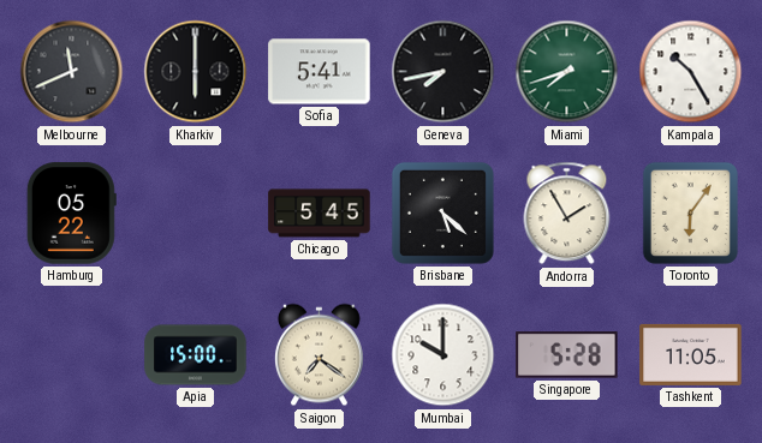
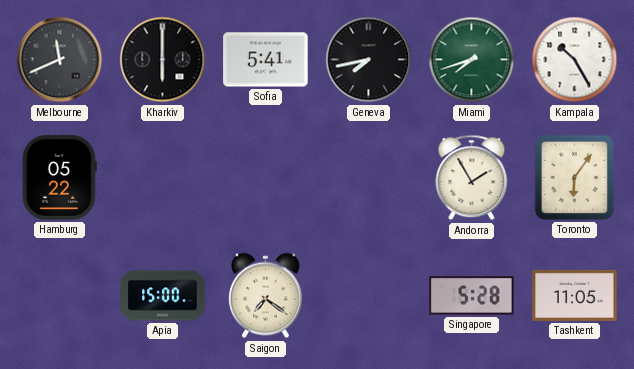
Chicago: 5:45 -> none (320, 214)
Brisbane: 5:22 -> none (442, 212)
Mumbai: 10:00 -> none (443, 355)
